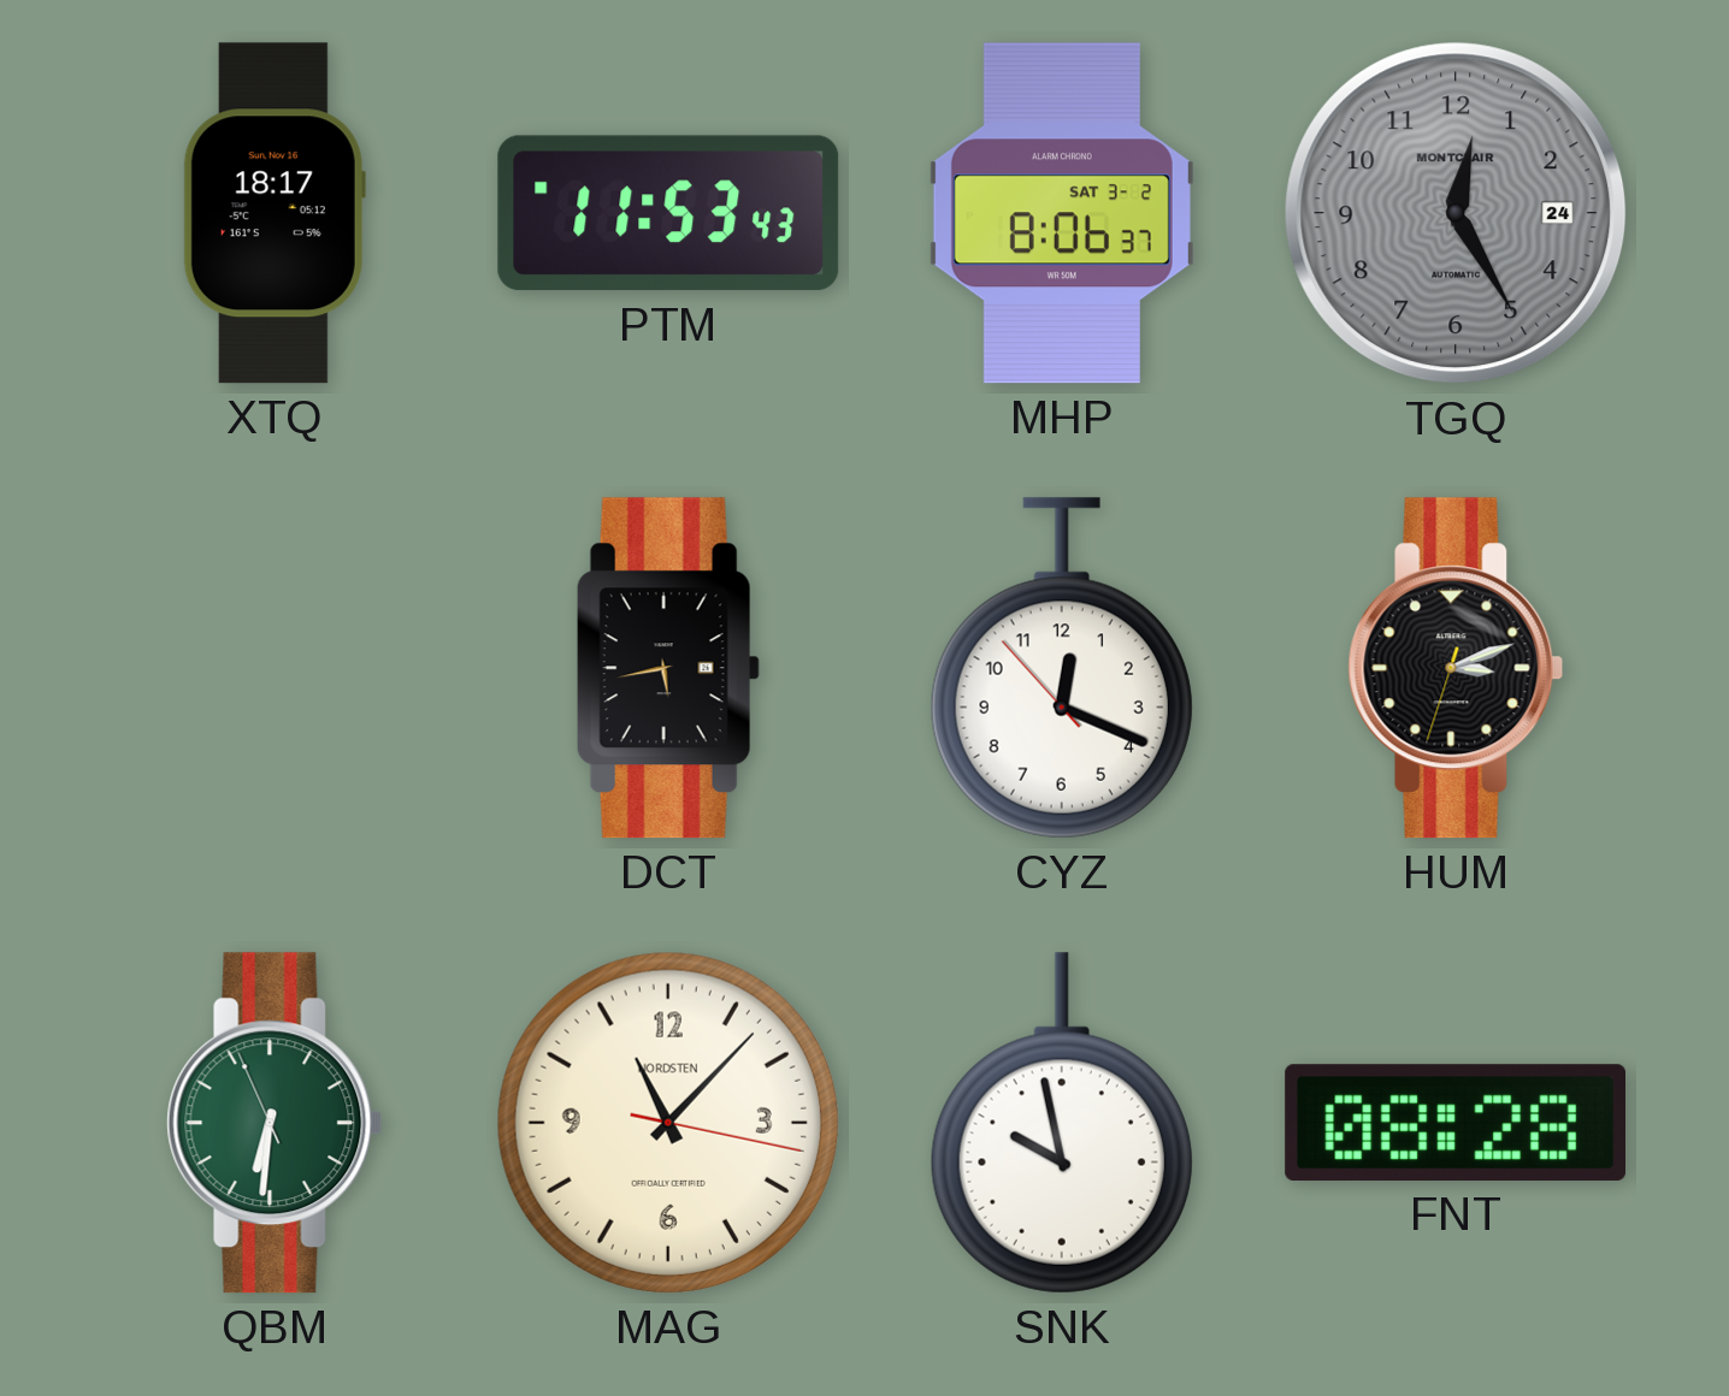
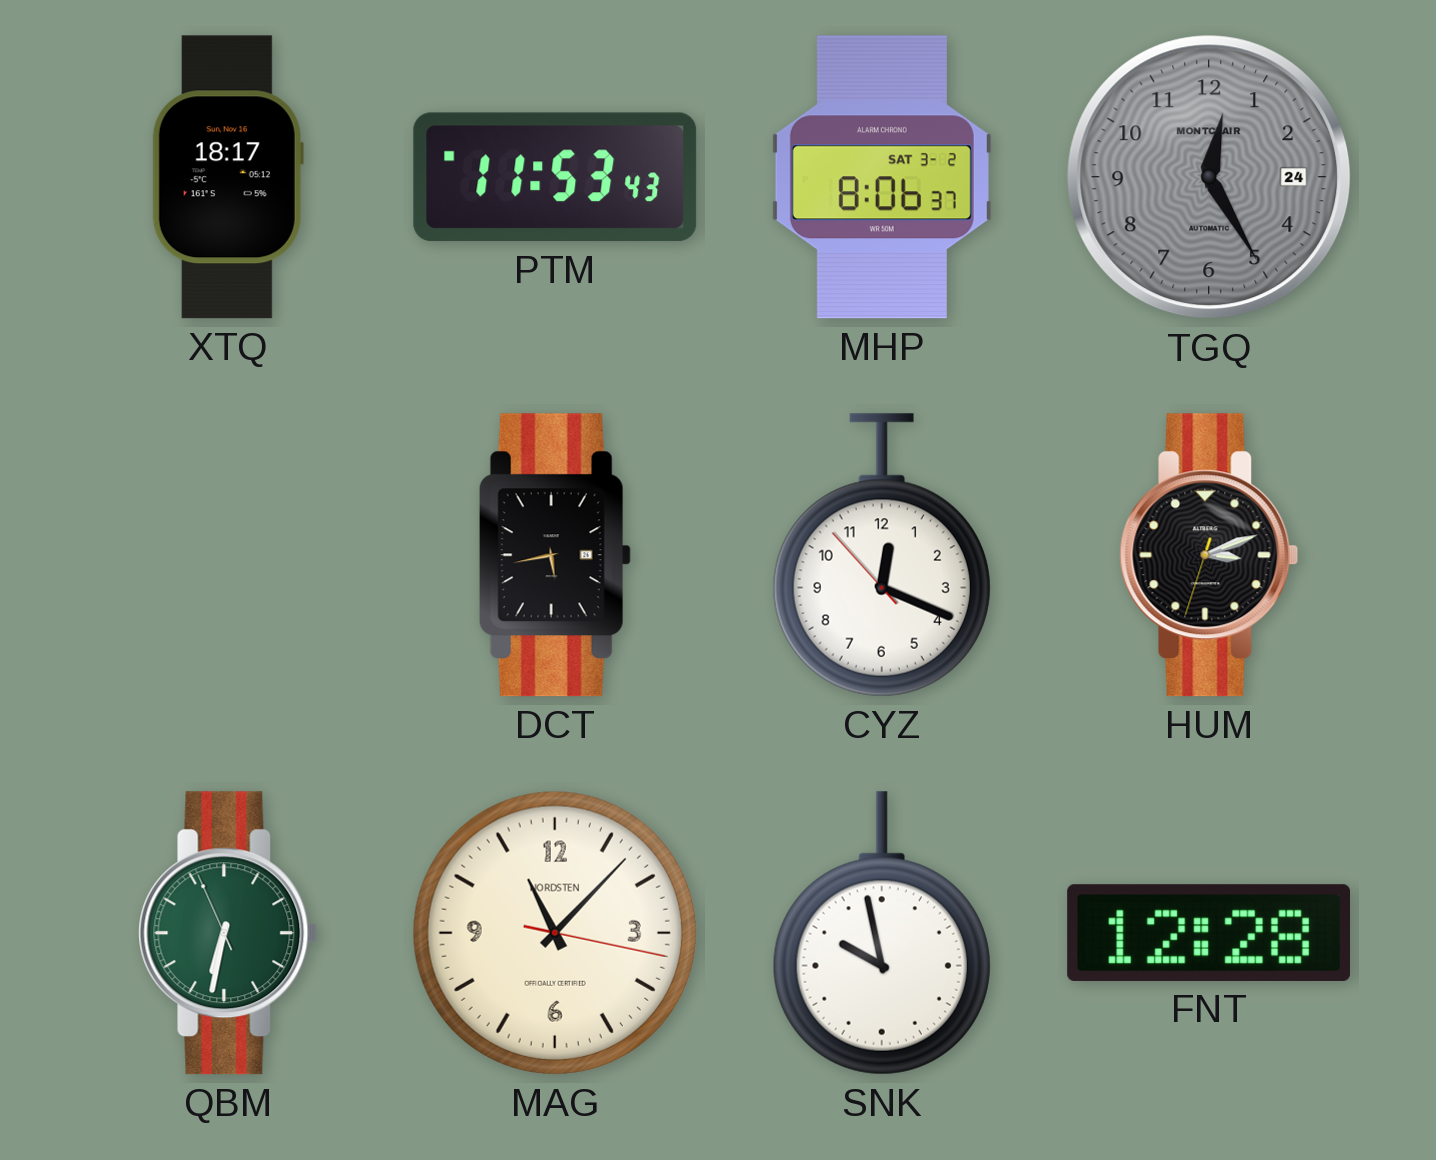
QBM: 6:30 -> 6:31 (228, 933)
FNT: 08:28 -> 12:28 (1208, 933)
